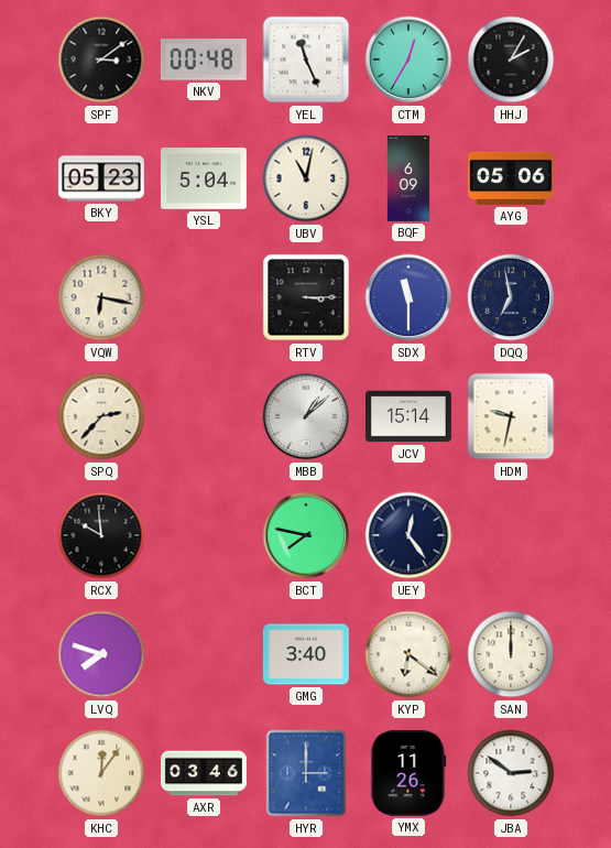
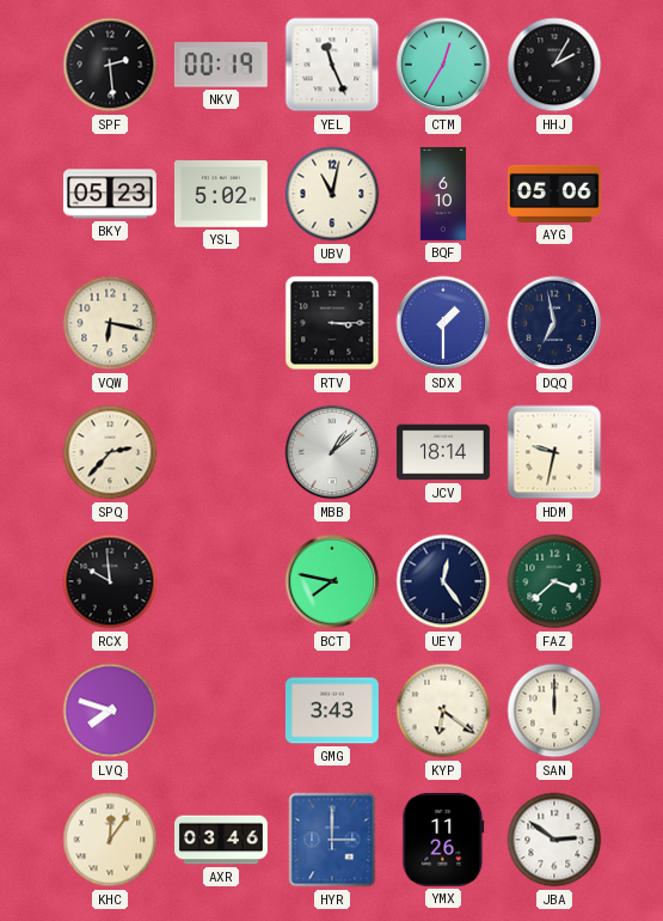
SPF: 3:09 -> 2:29 (110, 65)
NKV: 00:48 -> 00:19 (221, 65)
YSL: 5:04 -> 5:02 (221, 195)
BQF: 6:09 -> 6:10 (443, 195)
SDX: 11:30 -> 1:30 (443, 323)
JCV: 15:14 -> 18:14 (443, 452)
FAZ: none -> 3:38 (554, 581)
GMG: 3:40 -> 3:43 (332, 710)
